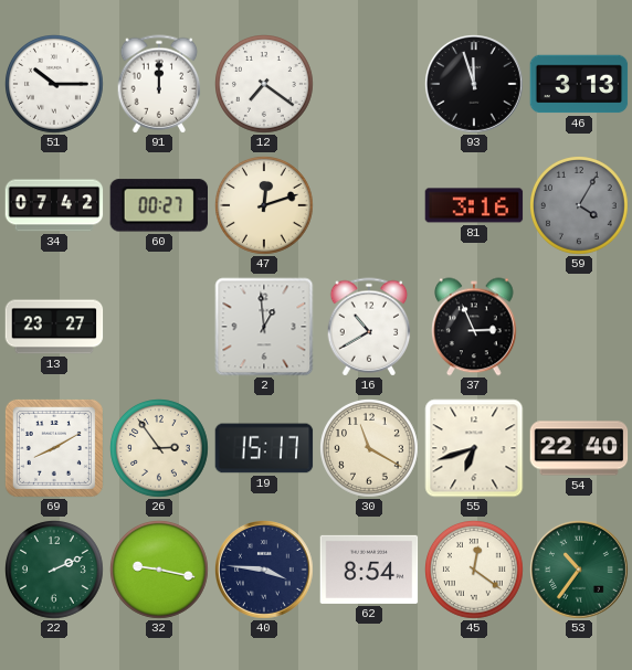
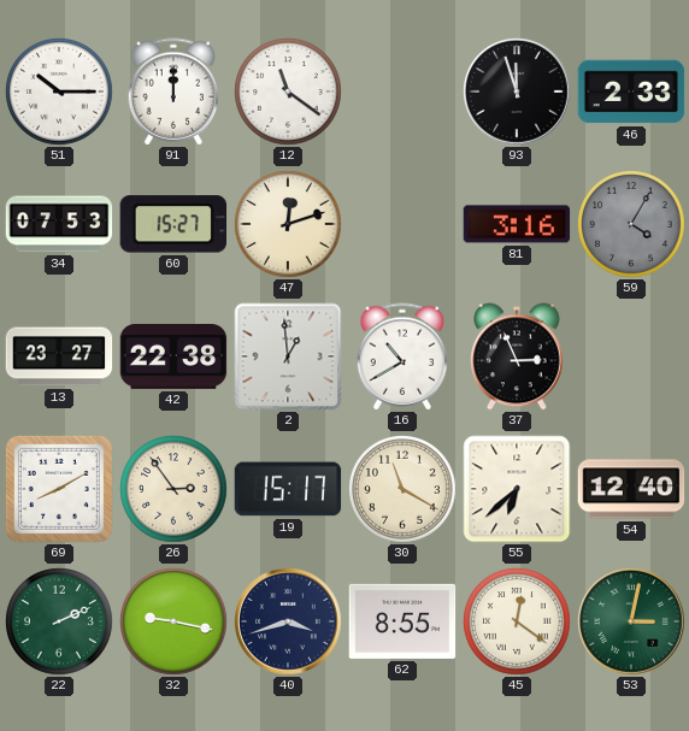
12: 7:21 -> 11:21 (289, 93)
46: 3:13 -> 2:33 (631, 92)
34: 07:42 -> 07:53 (59, 224)
60: 00:27 -> 15:27 (172, 224)
42: none -> 22:38 (173, 358)
55: 6:42 -> 6:38 (517, 489)
54: 22:40 -> 12:40 (631, 489)
40: 3:46 -> 3:42 (289, 623)
62: 8:54 -> 8:55 (402, 621)
53: 10:36 -> 3:02 (632, 623)
